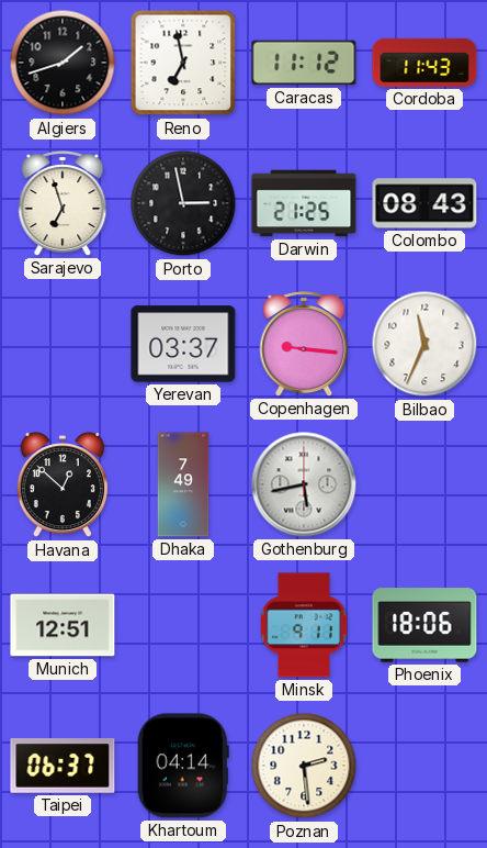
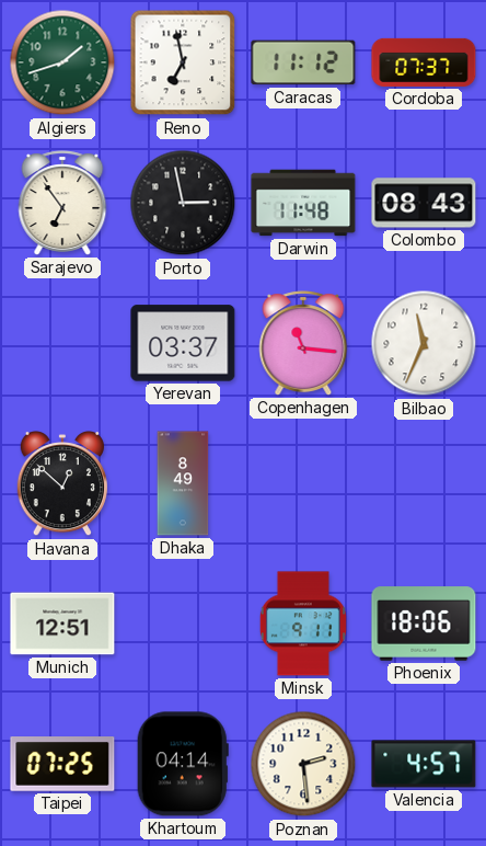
Algiers dial: black -> green (62, 62)
Cordoba: 11:43 -> 07:37 (424, 62)
Sarajevo: 6:57 -> 6:54 (62, 203)
Darwin: 21:25 -> 11:48 (303, 203)
Copenhagen: 9:16 -> 11:16 (303, 343)
Dhaka: 7:49 -> 8:49 (183, 483)
Gothenburg: 5:43 -> none (304, 484)
Taipei: 06:37 -> 07:25 (62, 765)
Valencia: none -> 4:57 (424, 764)
